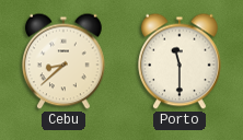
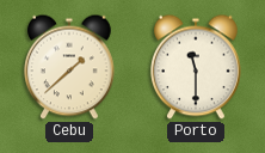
Cebu: 8:38 -> 1:38 (70, 67)
